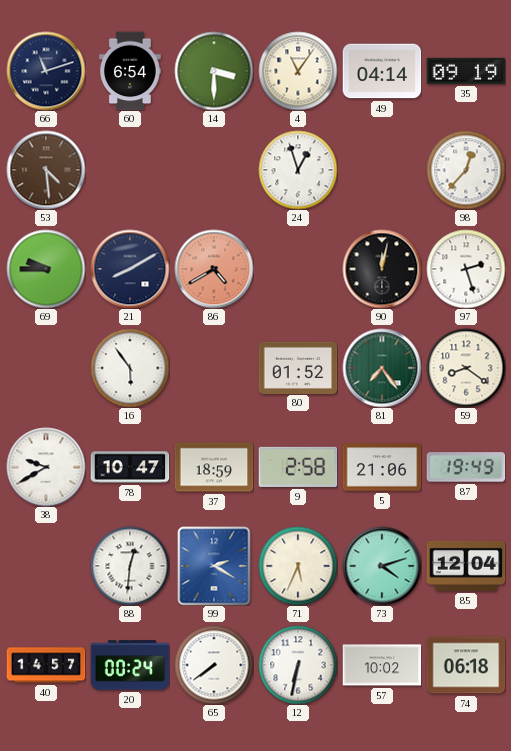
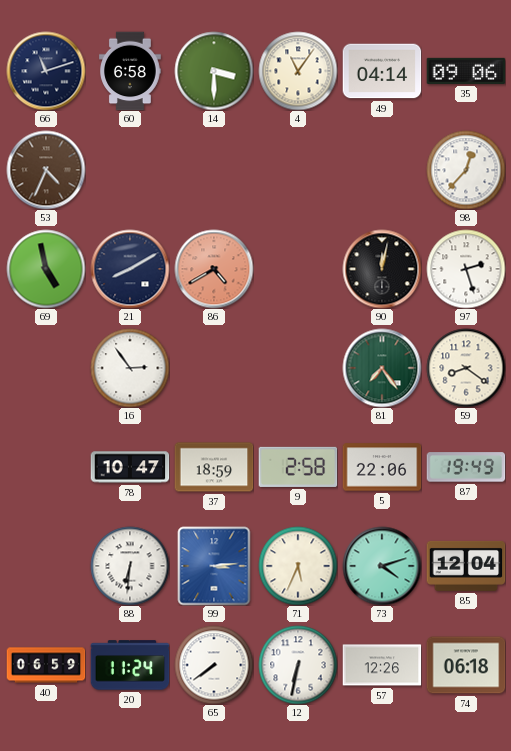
60: 6:54 -> 6:58 (131, 71)
35: 09:19 -> 09:06 (466, 71)
53: 4:29 -> 4:34 (46, 170)
24: 12:57 -> none (298, 170)
69: 9:45 -> 4:58 (46, 269)
16: 5:54 -> 2:54 (130, 368)
80: 01:52 -> none (298, 367)
38: 9:40 -> none (46, 467)
5: 21:06 -> 22:06 (382, 467)
88: 12:31 -> 6:31 (130, 566)
99: 2:20 -> 3:14 (214, 566)
40: 14:57 -> 06:59 (46, 665)
20: 00:24 -> 11:24 (130, 665)
57: 10:02 -> 12:26 (382, 665)
